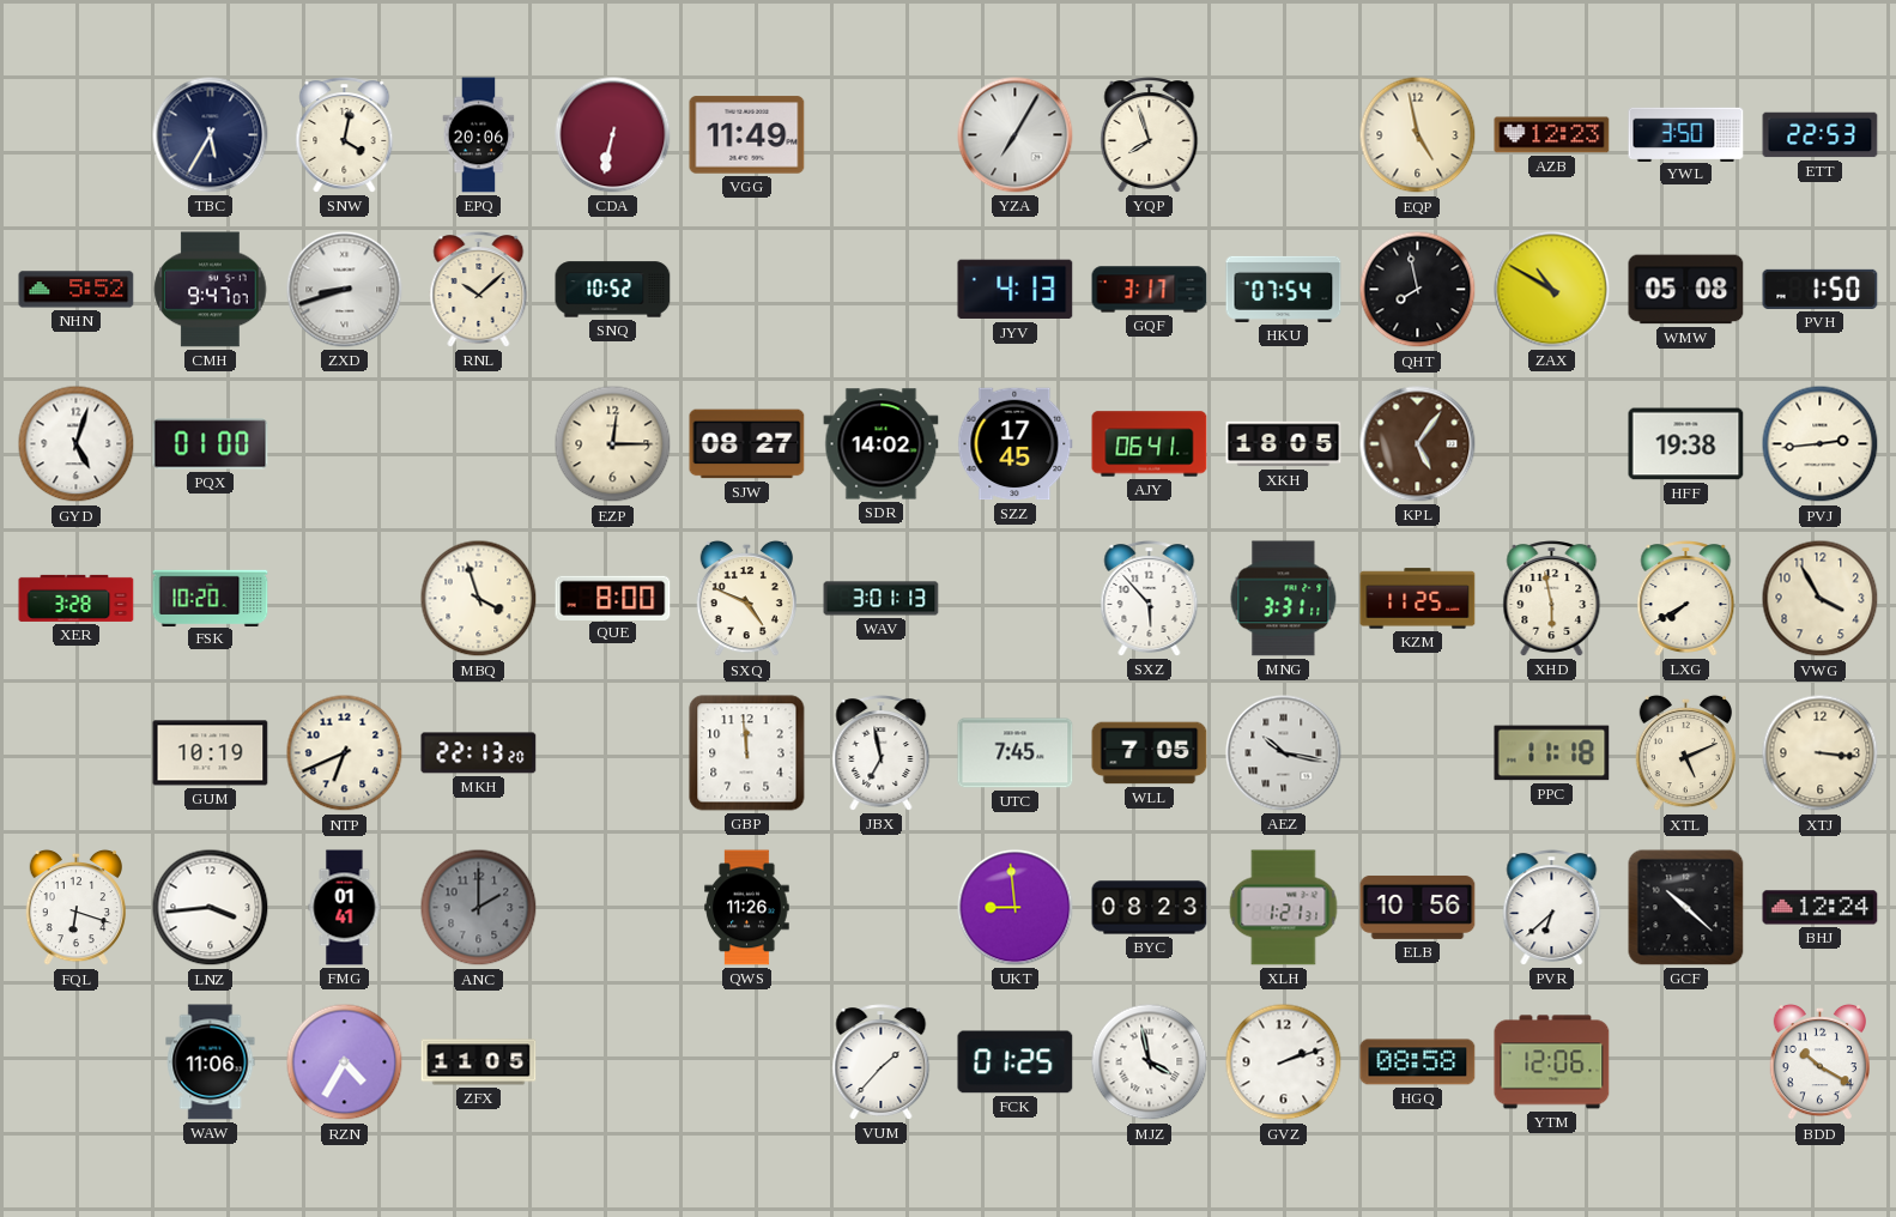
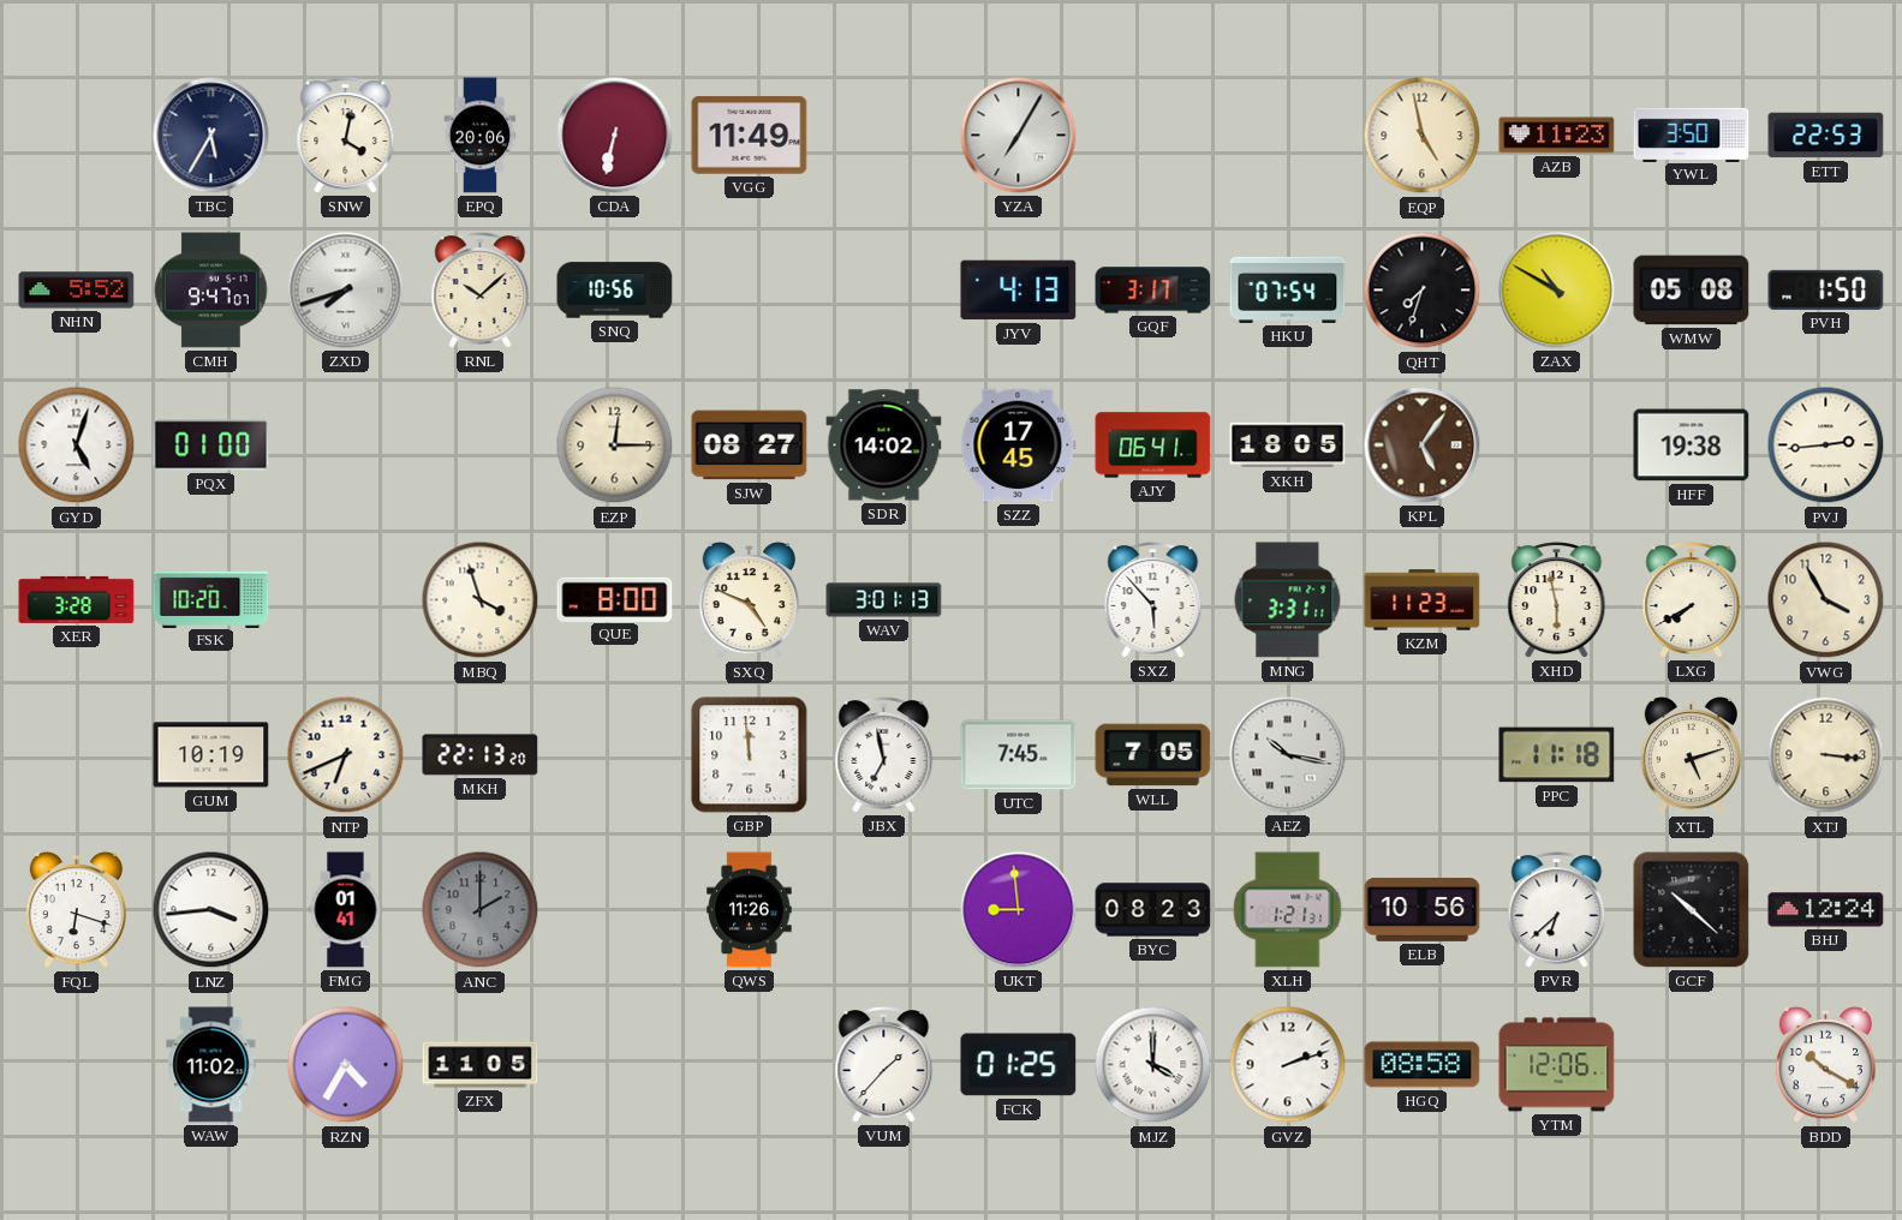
YQP: 7:57 -> none (1150, 135)
AZB: 12:23 -> 11:23 (1557, 136)
ZXD: 8:42 -> 7:42 (346, 291)
SNQ: 10:52 -> 10:56 (615, 291)
QHT: 7:58 -> 7:33 (1423, 291)
KZM: 11:25 -> 11:23 (1423, 600)
XTL: 5:11 -> 5:12 (1691, 755)
WAW: 11:06 -> 11:02 (211, 1065)
MJZ: 3:58 -> 4:00 (1153, 1065)
